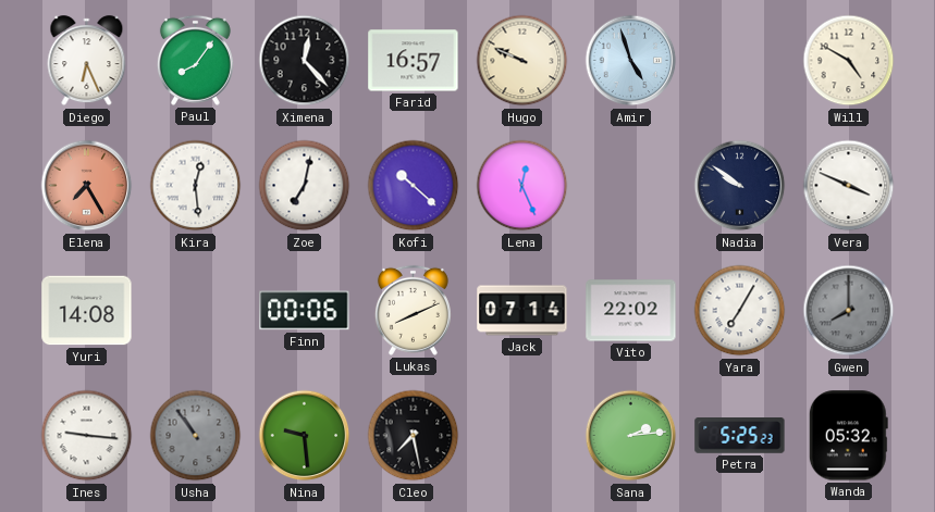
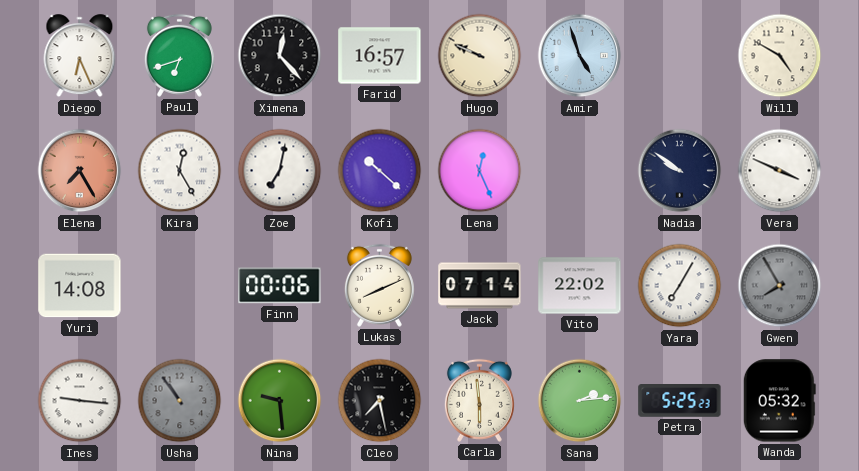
Paul: 8:06 -> 6:42 (179, 55)
Kira: 12:29 -> 12:25 (180, 171)
Gwen: 8:00 -> 7:55 (780, 286)
Carla: none -> 5:59 (479, 400)
